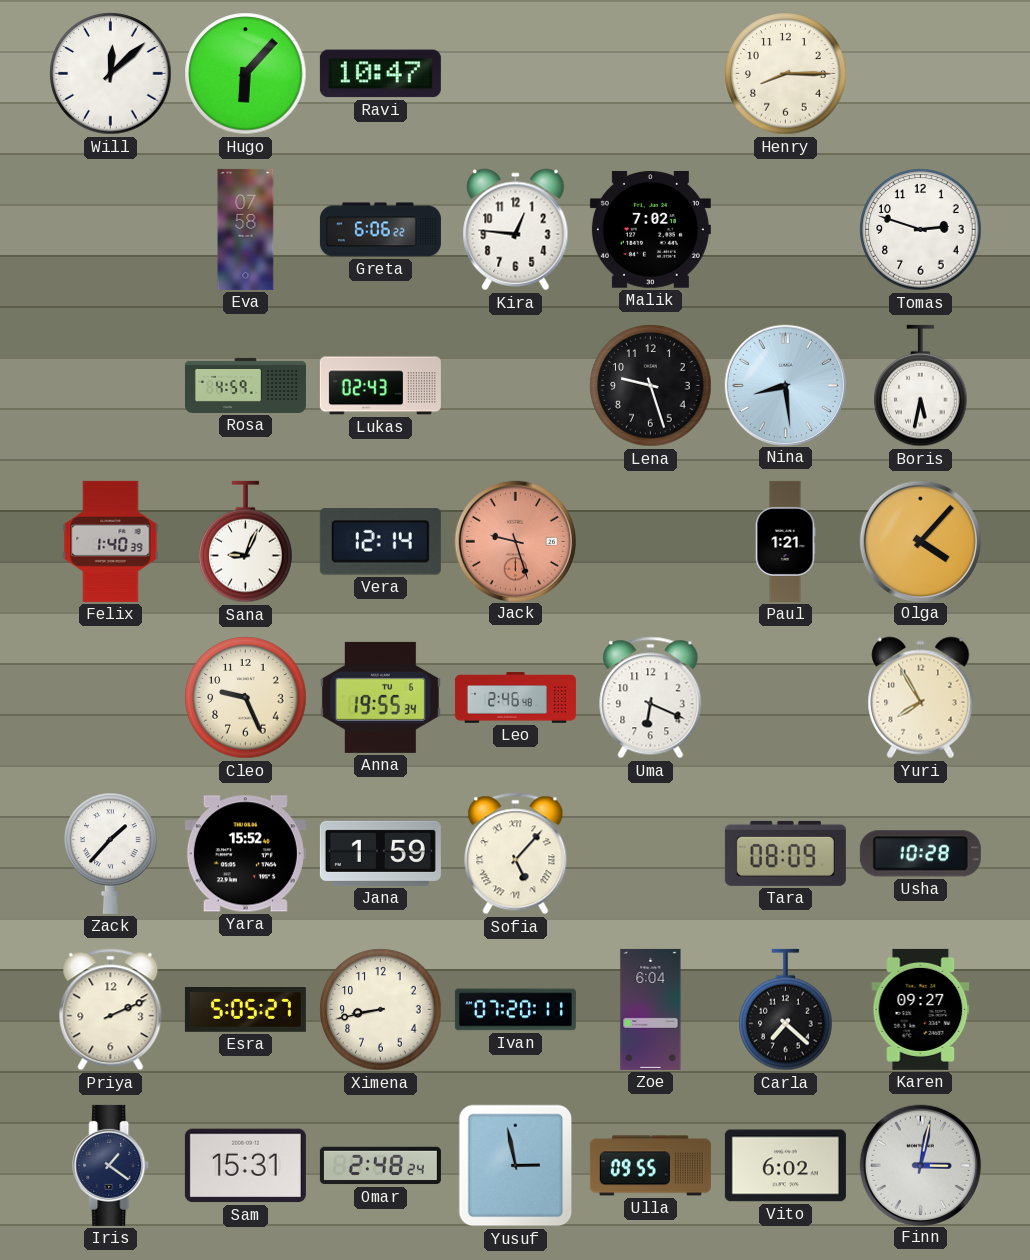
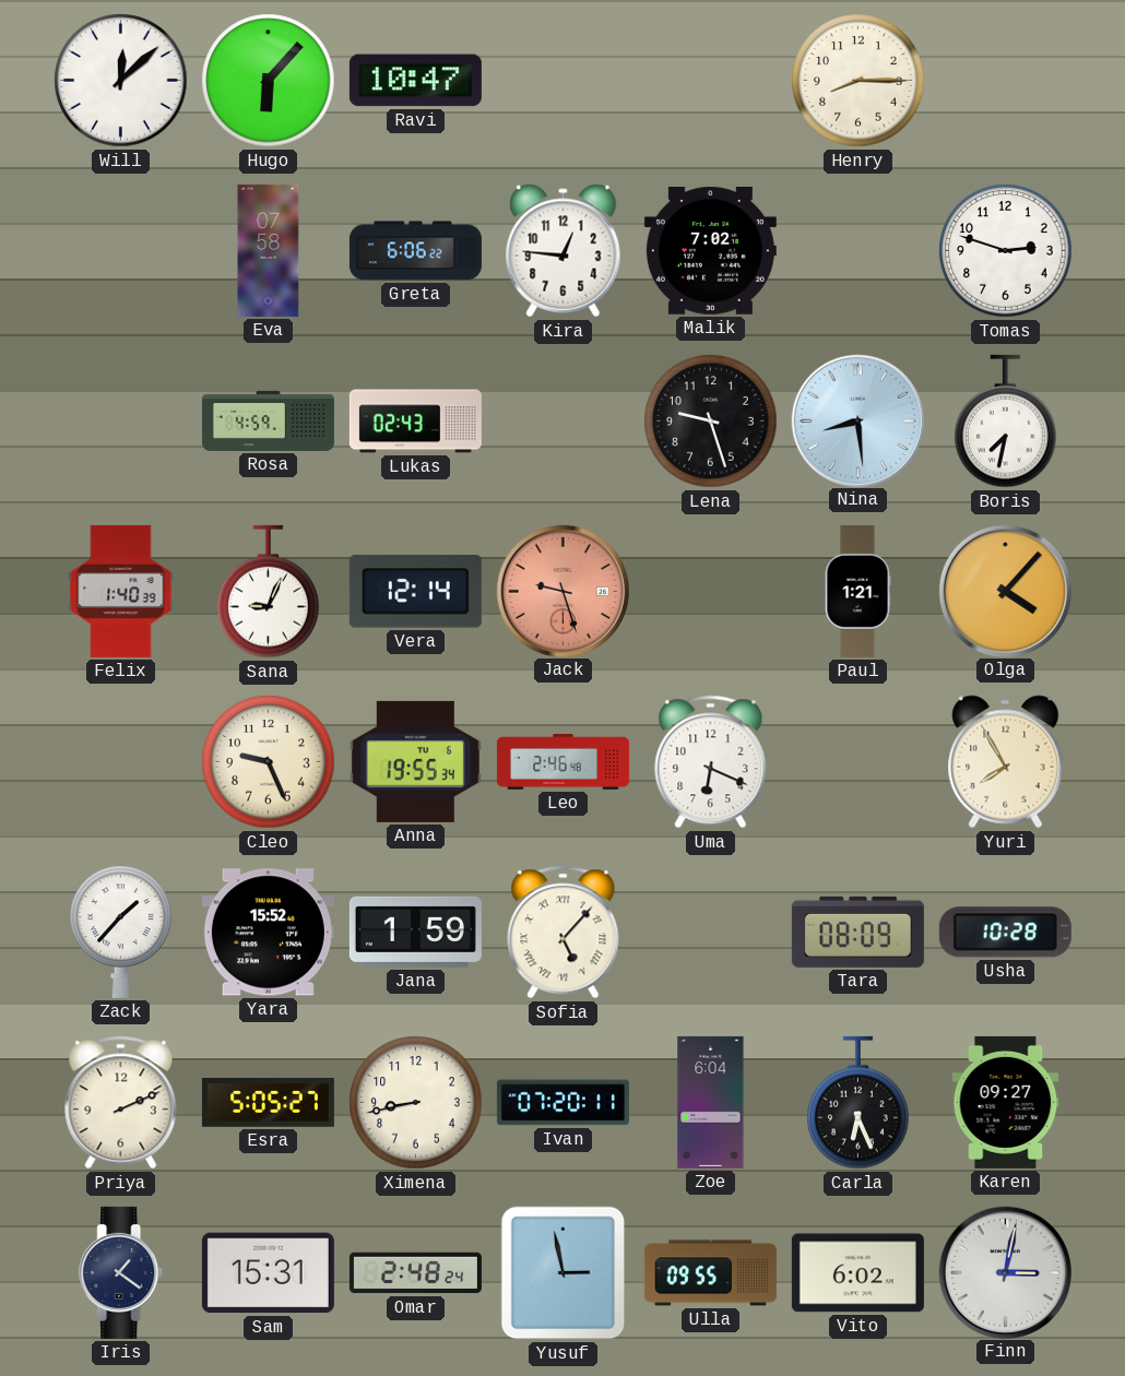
Boris: 5:32 -> 7:32 (1006, 422)
Carla: 7:22 -> 6:26 (858, 1103)
